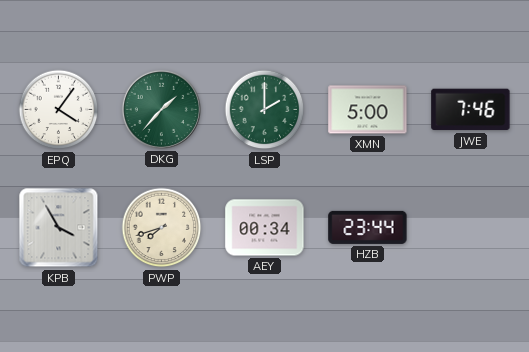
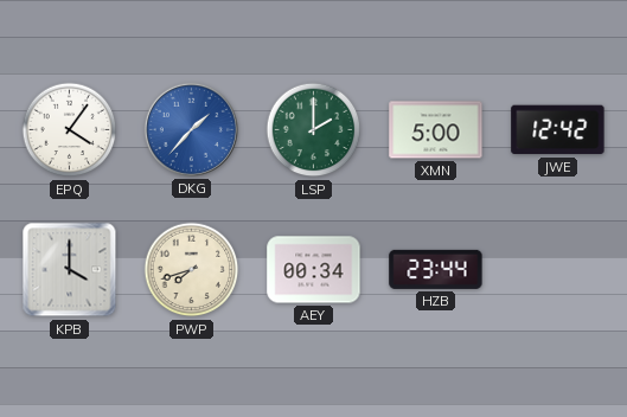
DKG dial: green -> blue (191, 129)
JWE: 7:46 -> 12:42 (558, 130)
KPB: 3:55 -> 4:00 (70, 270)
